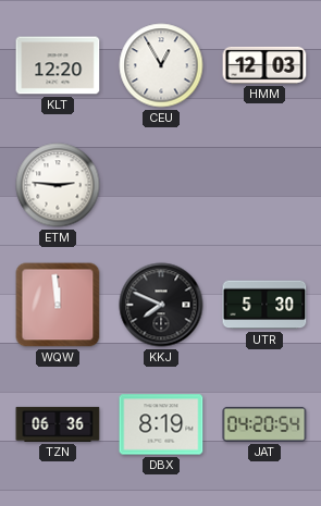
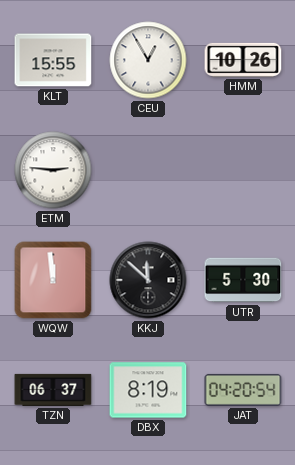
KLT: 12:20 -> 15:55 (53, 60)
HMM: 12:03 -> 10:26 (243, 60)
KKJ: 7:49 -> 11:52 (148, 280)
TZN: 06:36 -> 06:37 (53, 390)
